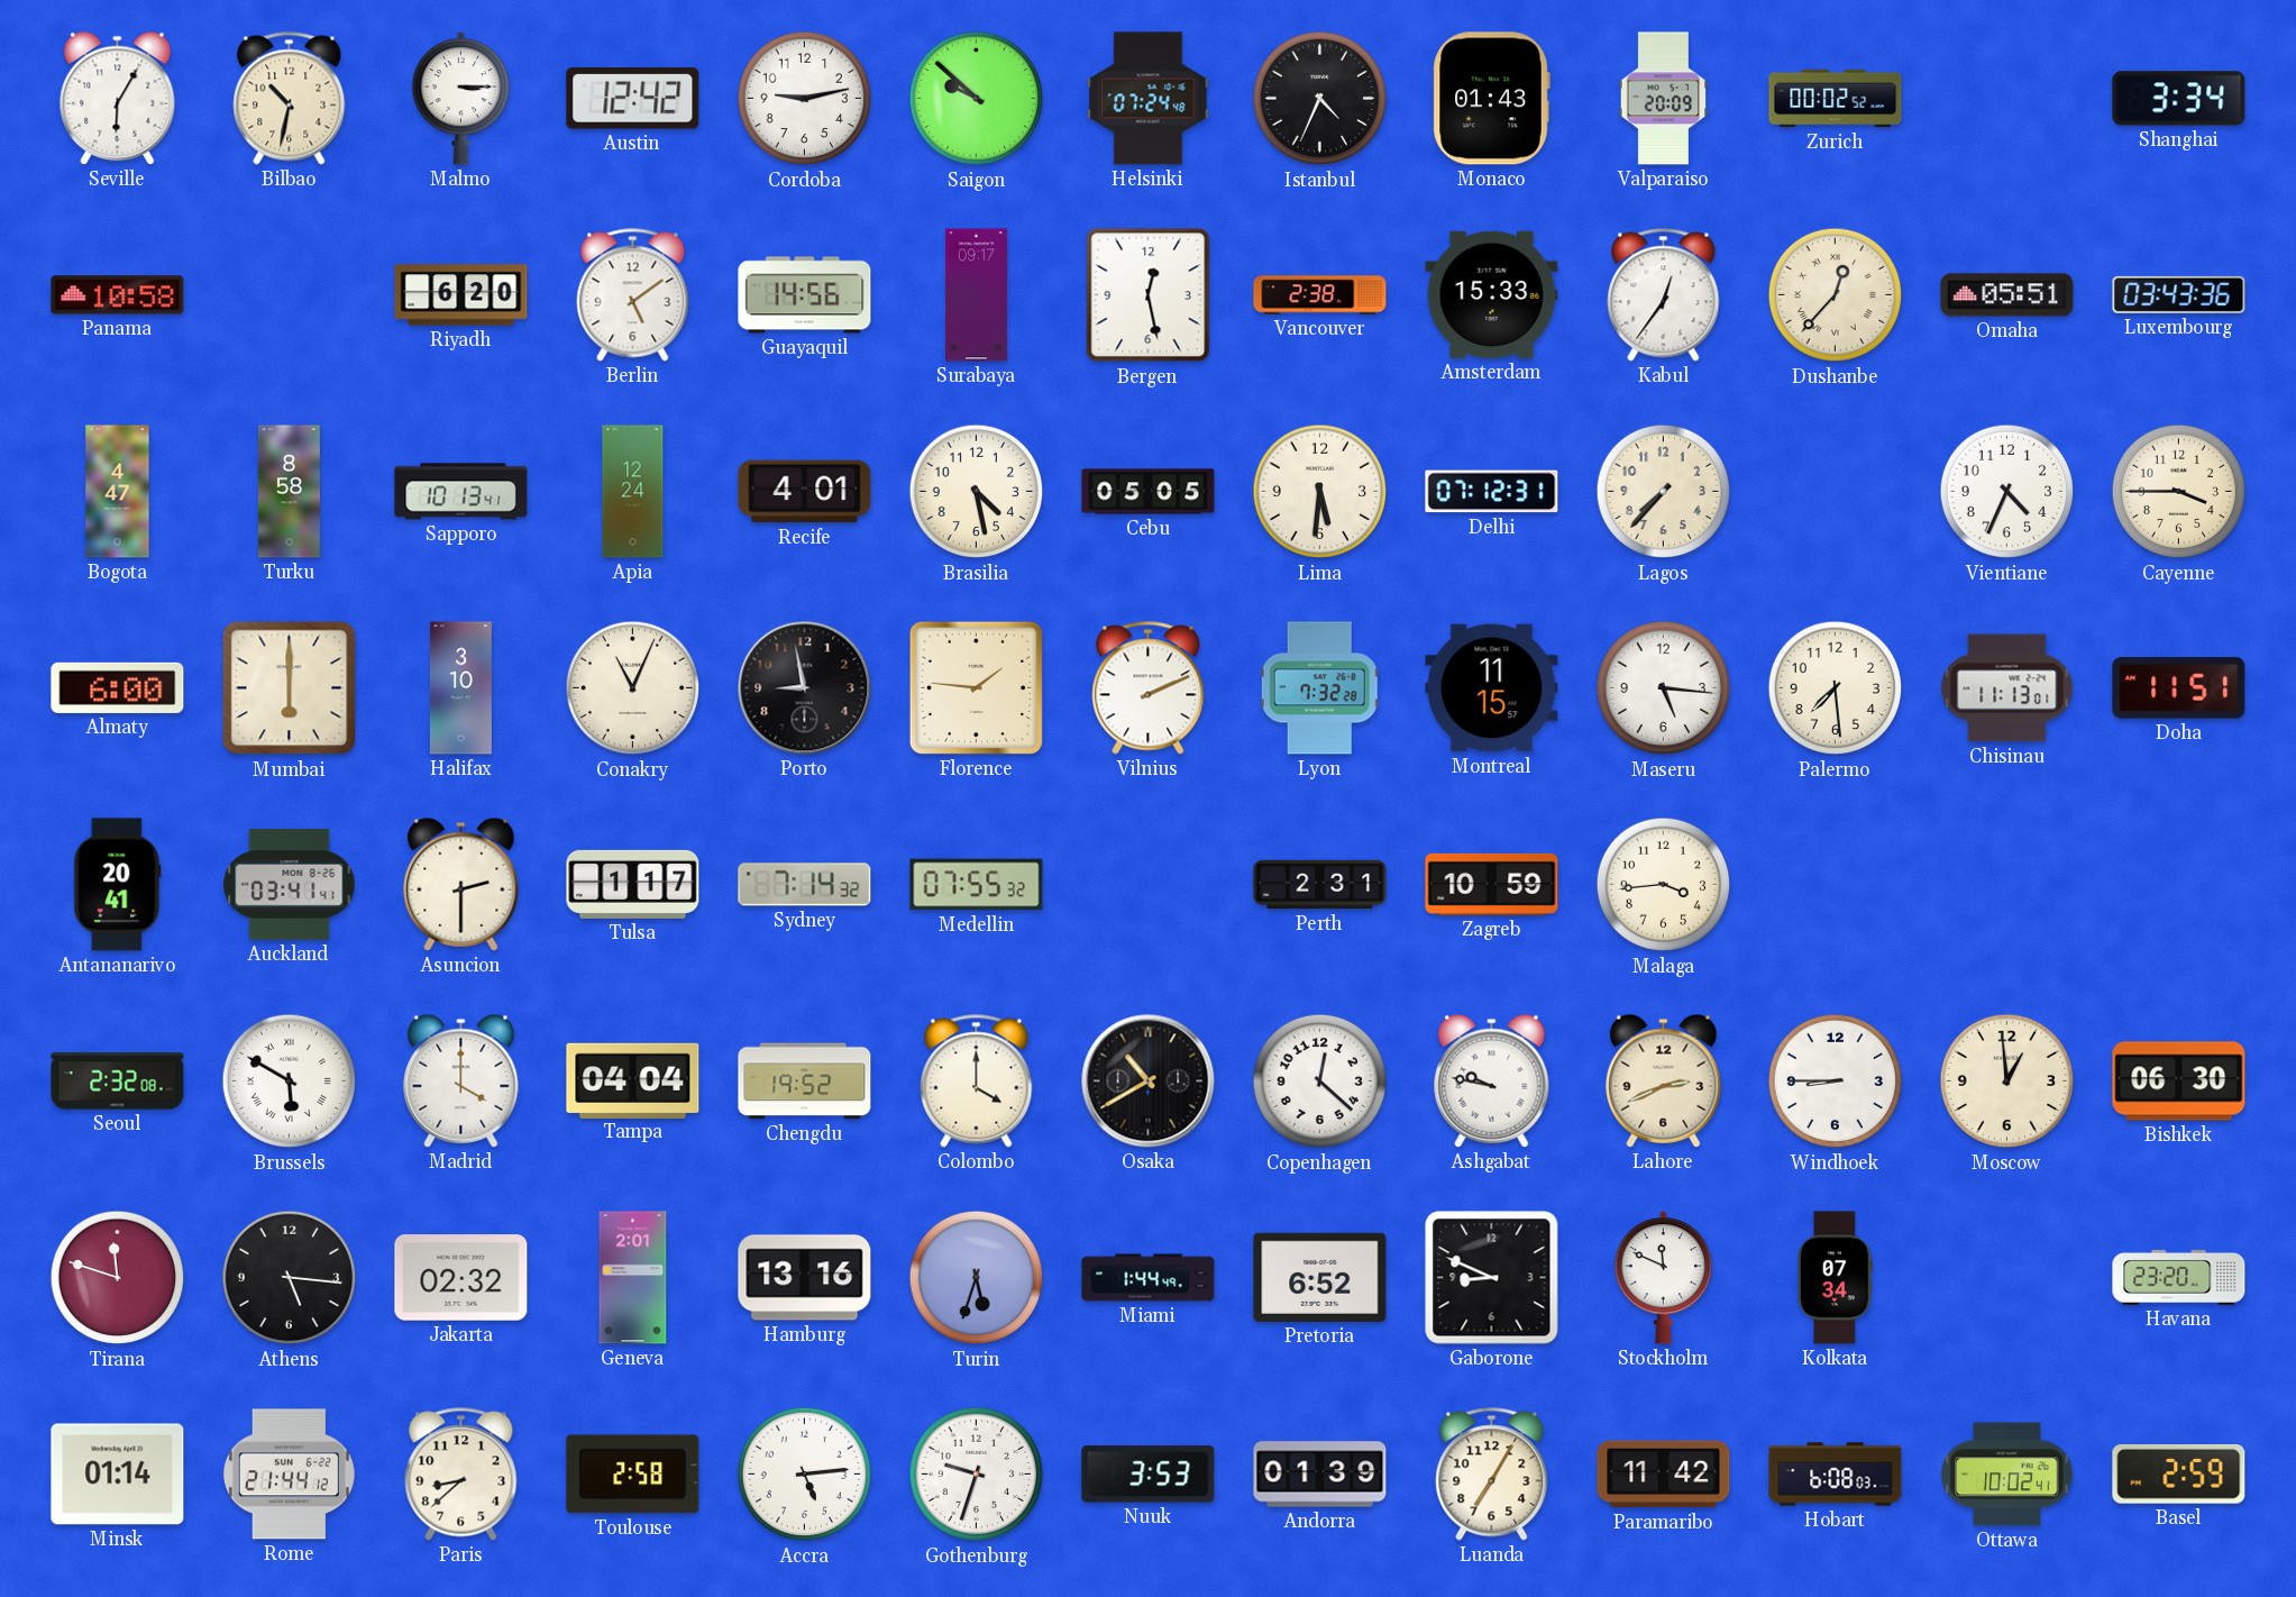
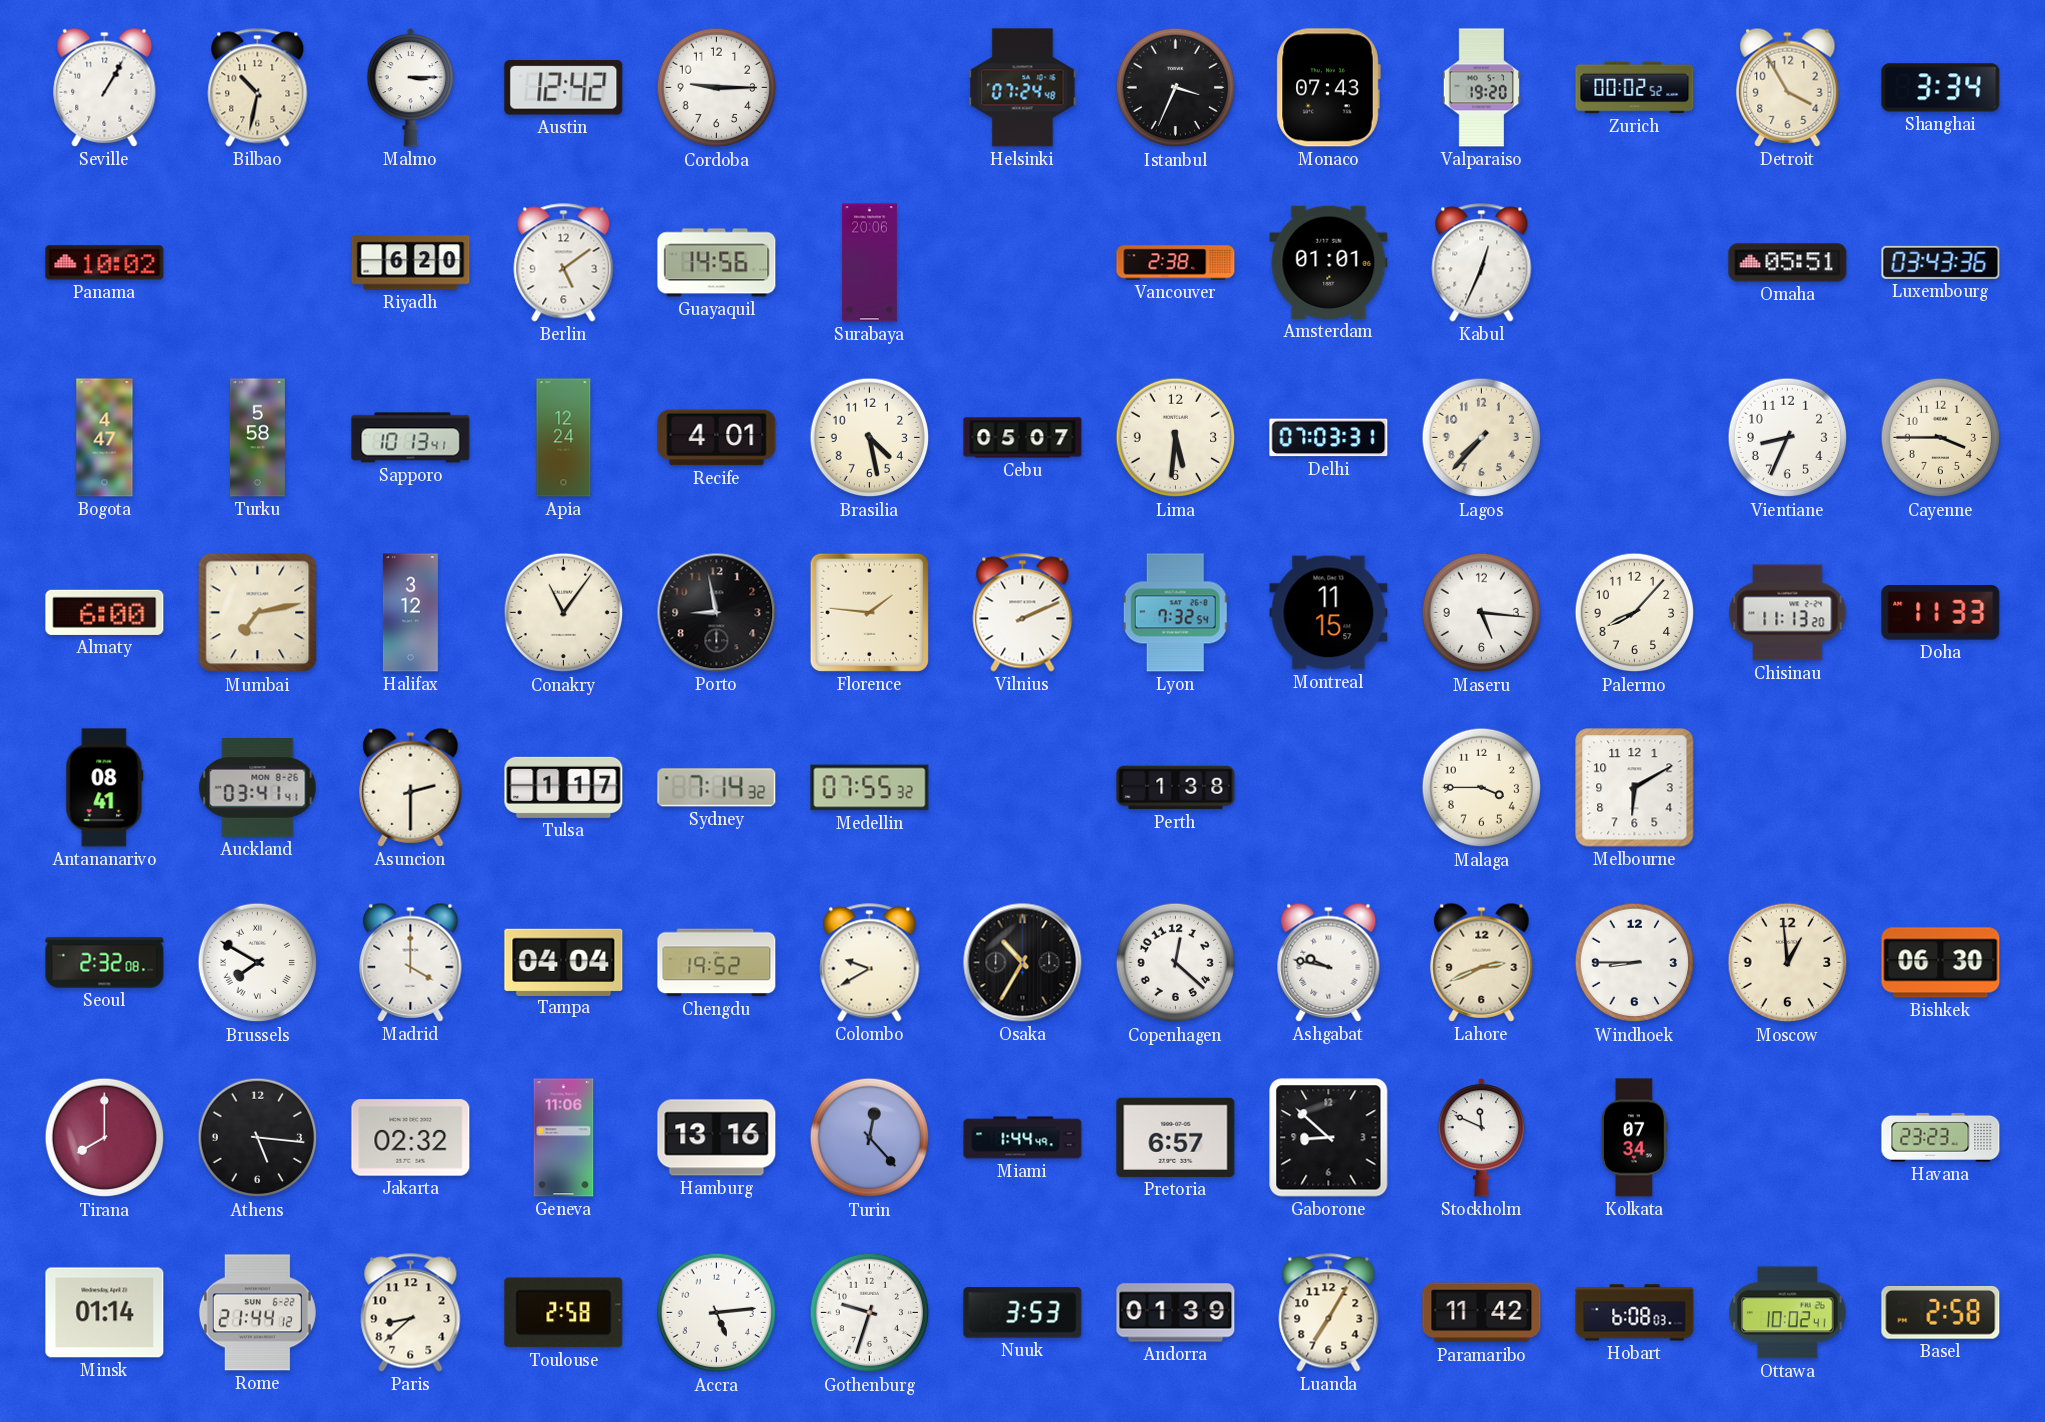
Seville: 6:05 -> 1:05 (105, 87)
Cordoba: 9:13 -> 9:15 (717, 88)
Saigon: 9:52 -> none (977, 99)
Istanbul: 4:34 -> 3:34 (1176, 88)
Monaco: 01:43 -> 07:43 (1328, 88)
Valparaiso: 20:09 -> 19:20 (1481, 88)
Detroit: none -> 3:55 (1788, 87)
Panama: 10:58 -> 10:02 (105, 263)
Surabaya: 09:17 -> 20:06 (869, 263)
Bergen: 12:28 -> none (1149, 295)
Amsterdam: 15:33 -> 01:01 (1329, 262)
Kabul: 12:36 -> 12:34 (1482, 263)
Dushanbe: 12:37 -> none (1836, 295)
Turku: 8:58 -> 5:58 (257, 438)
Cebu: 05:05 -> 05:07 (1023, 438)
Delhi: 07:12 -> 07:03 (1329, 438)
Vientiane: 4:34 -> 8:34 (1788, 438)
Mumbai: 6:00 -> 7:13 (258, 613)
Halifax: 3:10 -> 3:12 (410, 613)
Conakry: 11:04 -> 11:06 (564, 613)
Lyon: 7:32:28 -> 7:32:54 (1176, 613)
Palermo: 7:29 -> 8:07 (1635, 613)
Chisinau: 11:13:01 -> 11:13:20 (1788, 613)
Doha: 11:51 -> 11:33 (1941, 613)
Antananarivo: 20:41 -> 08:41 (105, 788)
Perth: 2:31 -> 1:38 (1176, 788)
Zagreb: 10:59 -> none (1492, 884)
Malaga: 3:44 -> 3:45 (1482, 788)
Melbourne: none -> 6:10 (1635, 788)
Brussels: 5:50 -> 7:50 (258, 963)
Colombo: 4:00 -> 9:40 (870, 963)
Osaka: 10:40 -> 10:35 (1023, 963)
Tirana: 11:48 -> 8:00 (105, 1138)
Geneva: 2:01 -> 11:06 (564, 1138)
Turin: 5:33 -> 12:23 (870, 1138)
Pretoria: 6:52 -> 6:57 (1176, 1137)
Gaborone: 8:49 -> 8:52 (1329, 1138)
Havana: 23:20 -> 23:23 (1941, 1137)
Basel: 2:59 -> 2:58 (1941, 1313)
